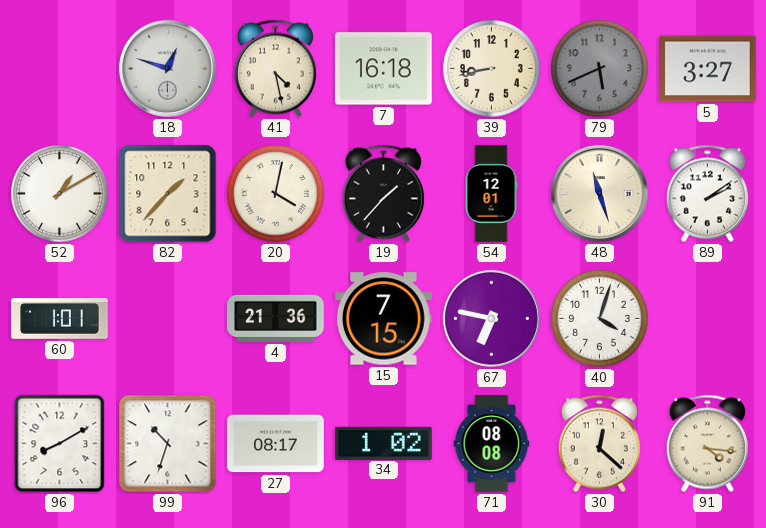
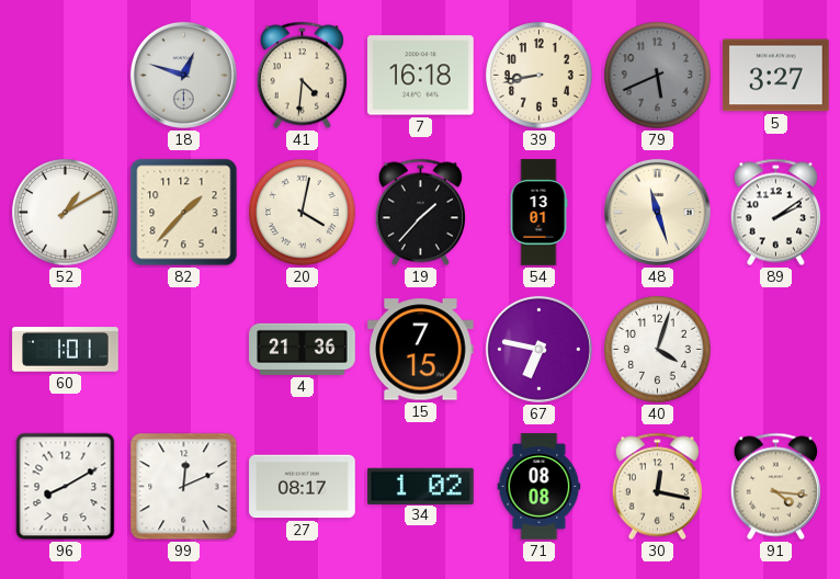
41: 4:28 -> 4:31 (302, 76)
54: 12:01 -> 13:01 (538, 213)
99: 10:33 -> 12:11 (184, 487)
30: 12:22 -> 12:17 (657, 487)
